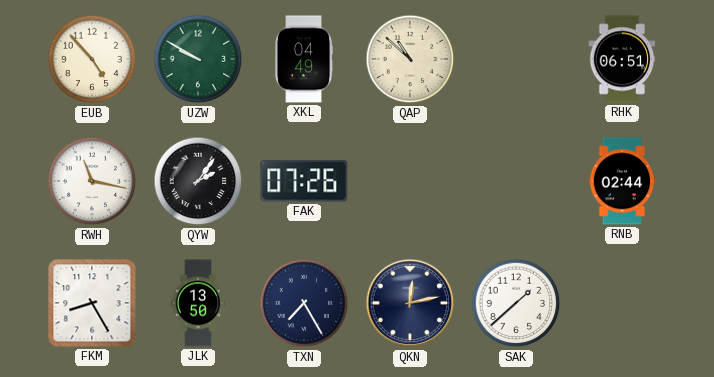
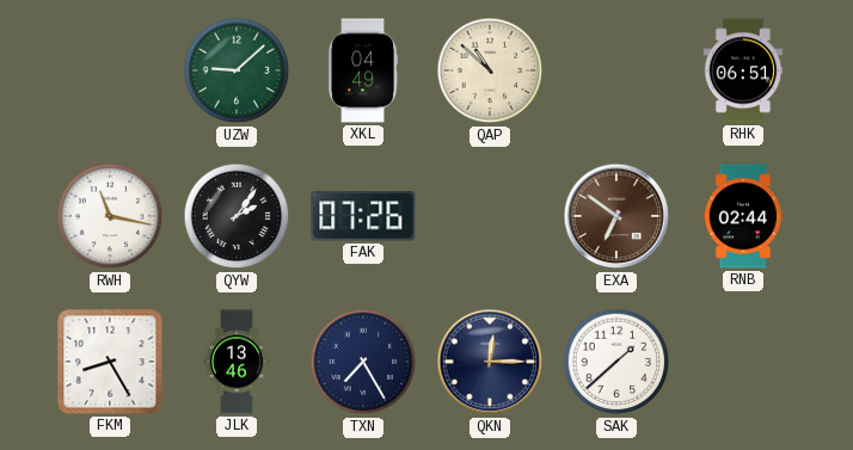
EUB: 4:53 -> none (92, 59)
UZW: 9:50 -> 9:08 (237, 70)
EXA: none -> 6:51 (616, 216)
JLK: 13:50 -> 13:46 (237, 362)
QKN: 12:13 -> 12:15 (490, 362)
